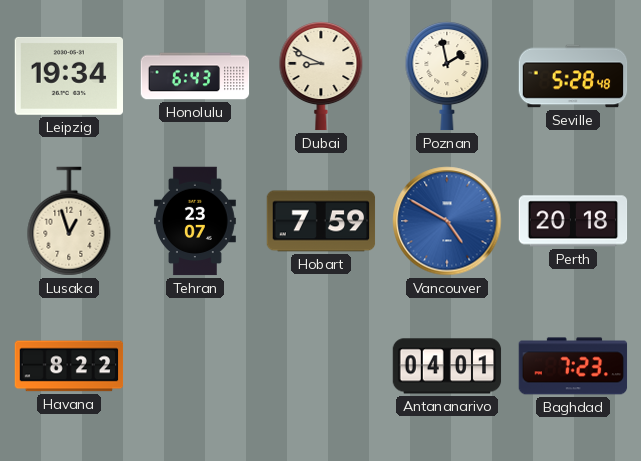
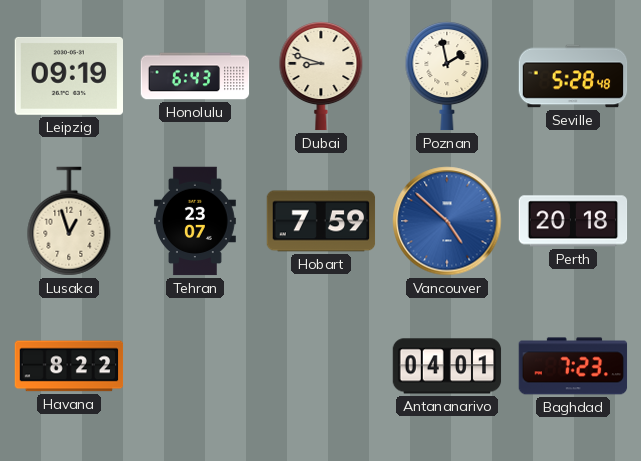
Leipzig: 19:34 -> 09:19 (68, 76)
Dubai: 8:49 -> 8:48 (321, 77)
Vancouver: 4:50 -> 4:52 (447, 221)
